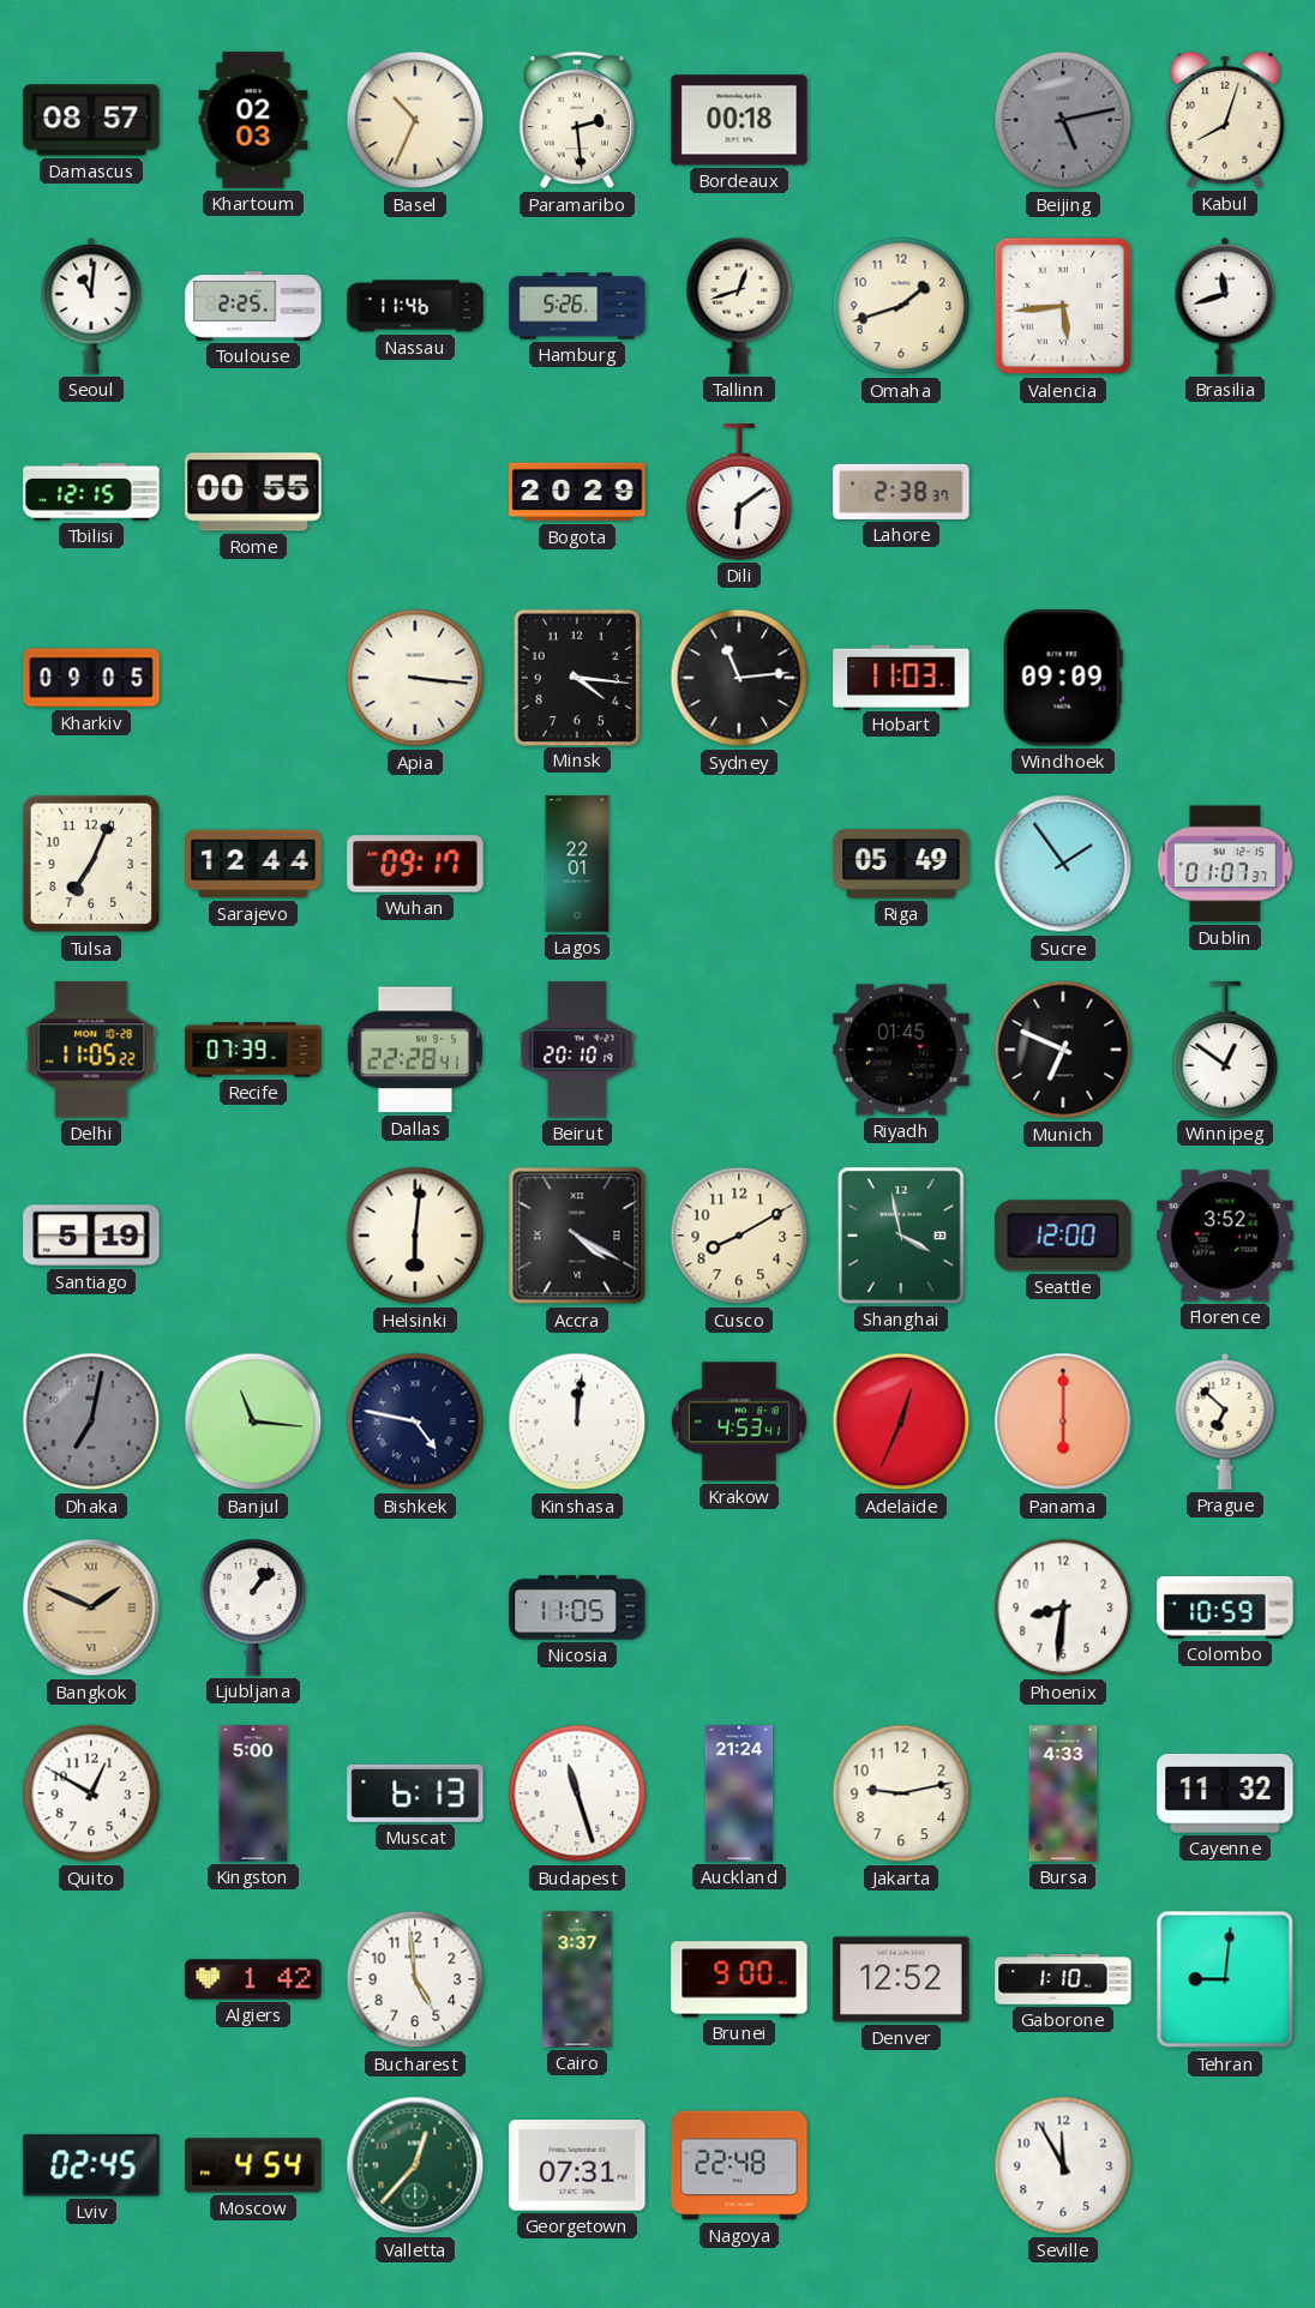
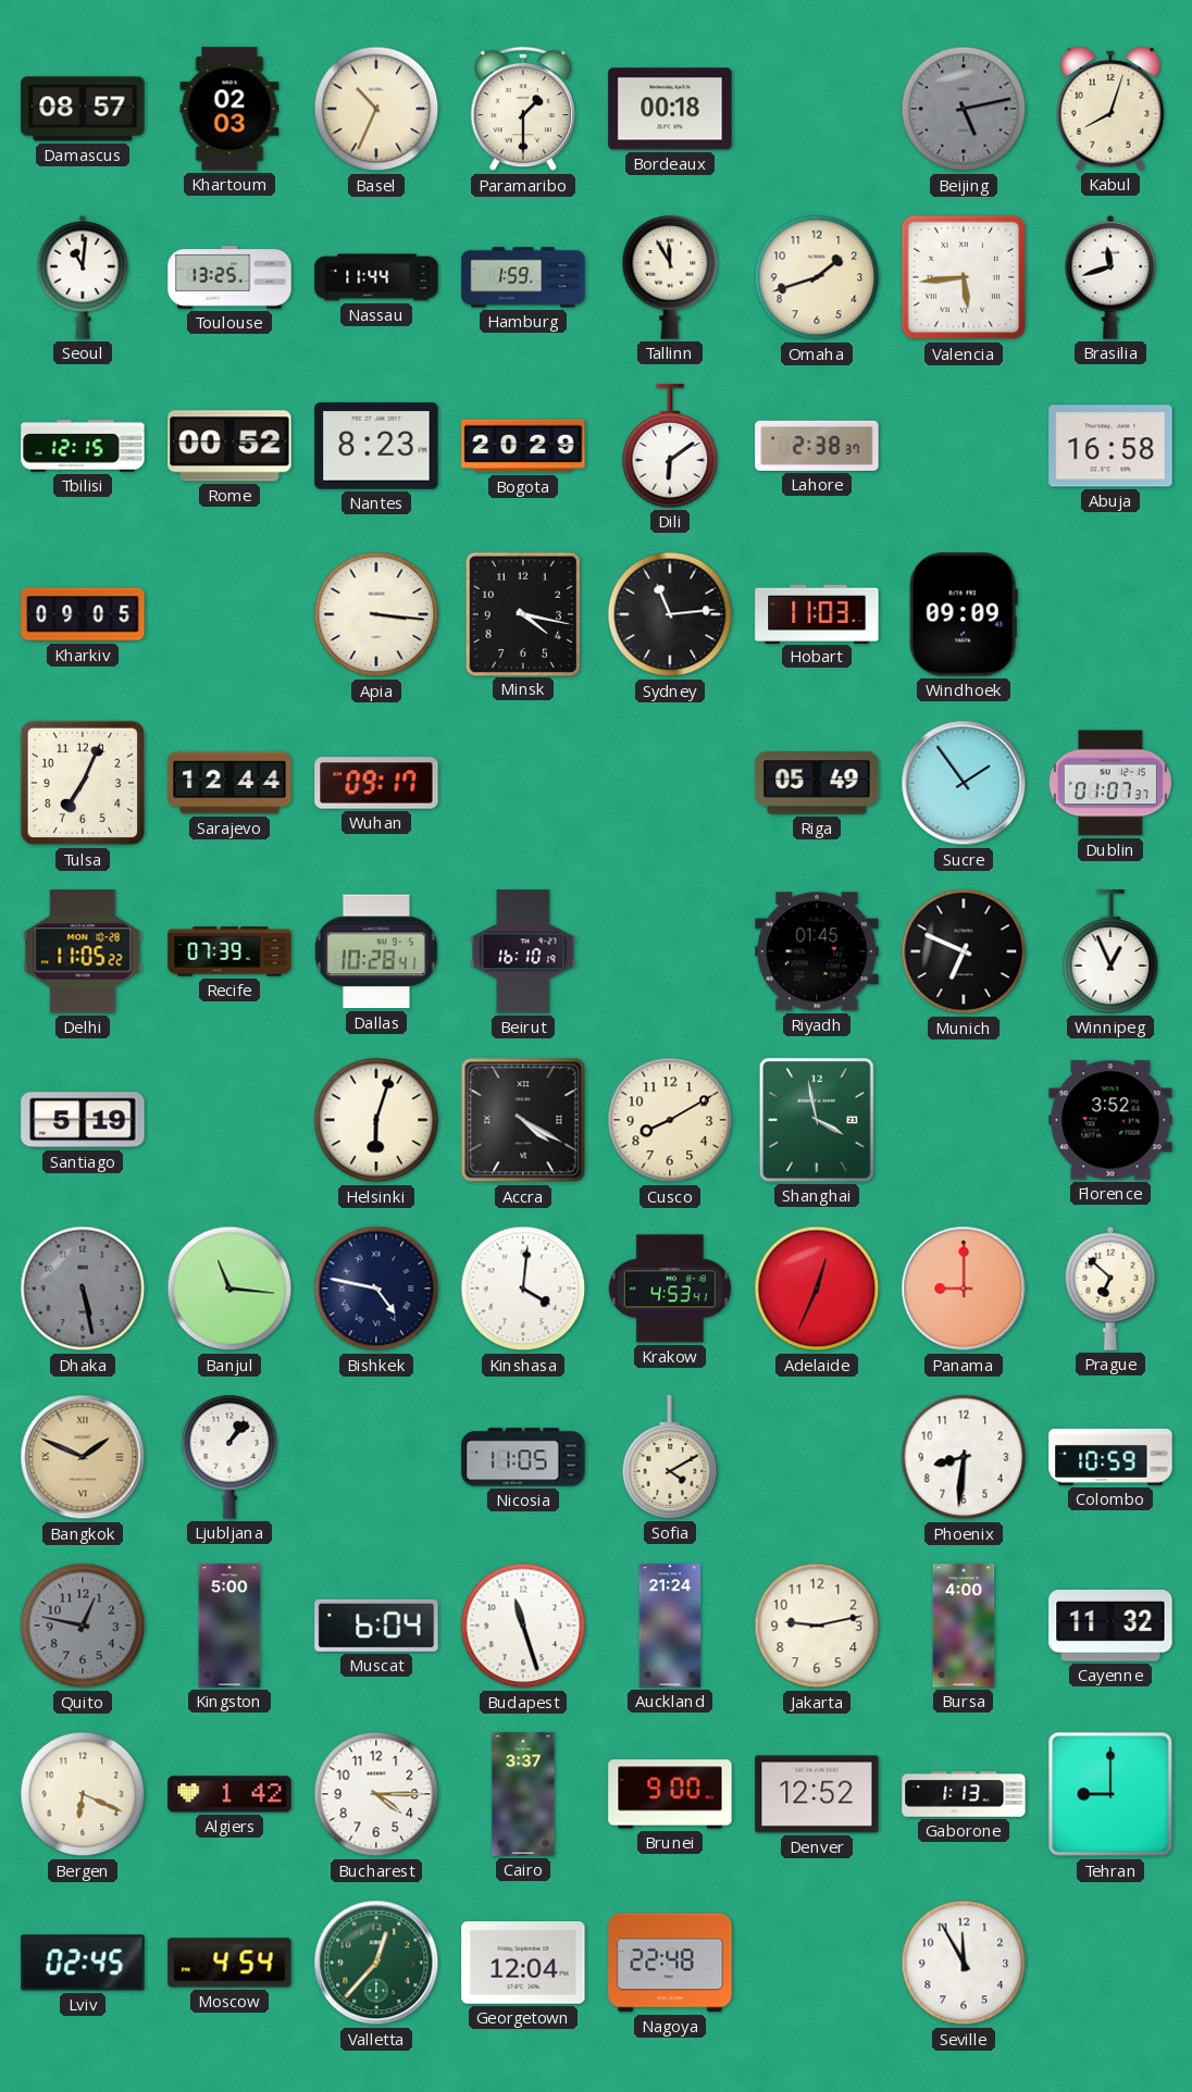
Paramaribo: 2:29 -> 1:30 (523, 109)
Toulouse: 2:25 -> 13:25 (229, 277)
Nassau: 11:46 -> 11:44 (376, 277)
Hamburg: 5:26 -> 1:59 (523, 277)
Tallinn: 12:42 -> 11:55 (670, 277)
Rome: 00:55 -> 00:52 (229, 446)
Nantes: none -> 8:23 (376, 446)
Abuja: none -> 16:58 (1110, 446)
Minsk: 4:16 -> 4:17 (523, 613)
Lagos: 22:01 -> none (577, 864)
Dallas: 22:28 -> 10:28 (376, 951)
Beirut: 20:10 -> 16:10 (523, 951)
Winnipeg: 12:51 -> 12:56 (1110, 951)
Helsinki: 6:01 -> 6:03 (376, 1120)
Seattle: 12:00 -> none (1063, 1236)
Dhaka: 7:02 -> 5:28 (83, 1288)
Kinshasa: 12:01 -> 4:01 (523, 1288)
Panama: 6:00 -> 9:00 (964, 1288)
Sofia: none -> 4:10 (670, 1457)
Quito: 12:50 -> 12:47 (83, 1626)
Quito dial: white -> grey (83, 1626)
Muscat: 6:13 -> 6:04 (376, 1626)
Bursa: 4:33 -> 4:00 (964, 1626)
Bergen: none -> 6:19 (83, 1794)
Bucharest: 4:59 -> 4:15 (376, 1794)
Gaborone: 1:10 -> 1:13 (964, 1794)
Tehran: 9:01 -> 9:00 (1110, 1794)
Georgetown: 07:31 -> 12:04 (523, 1964)
